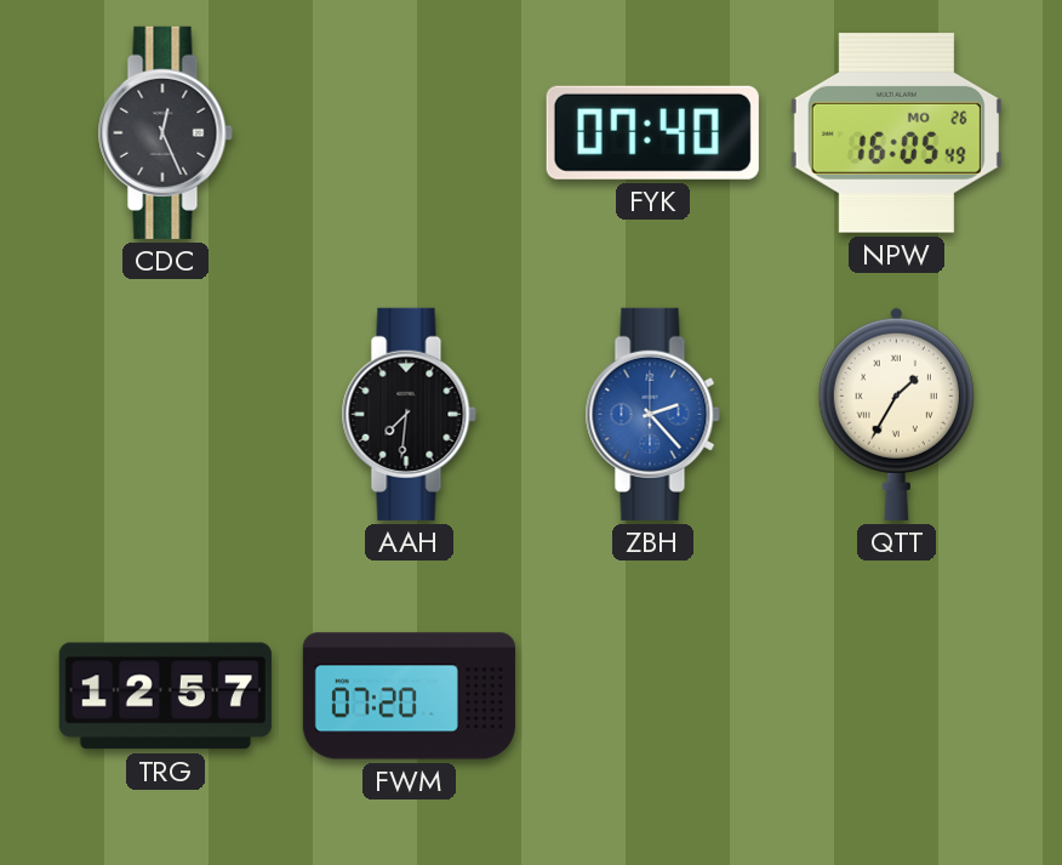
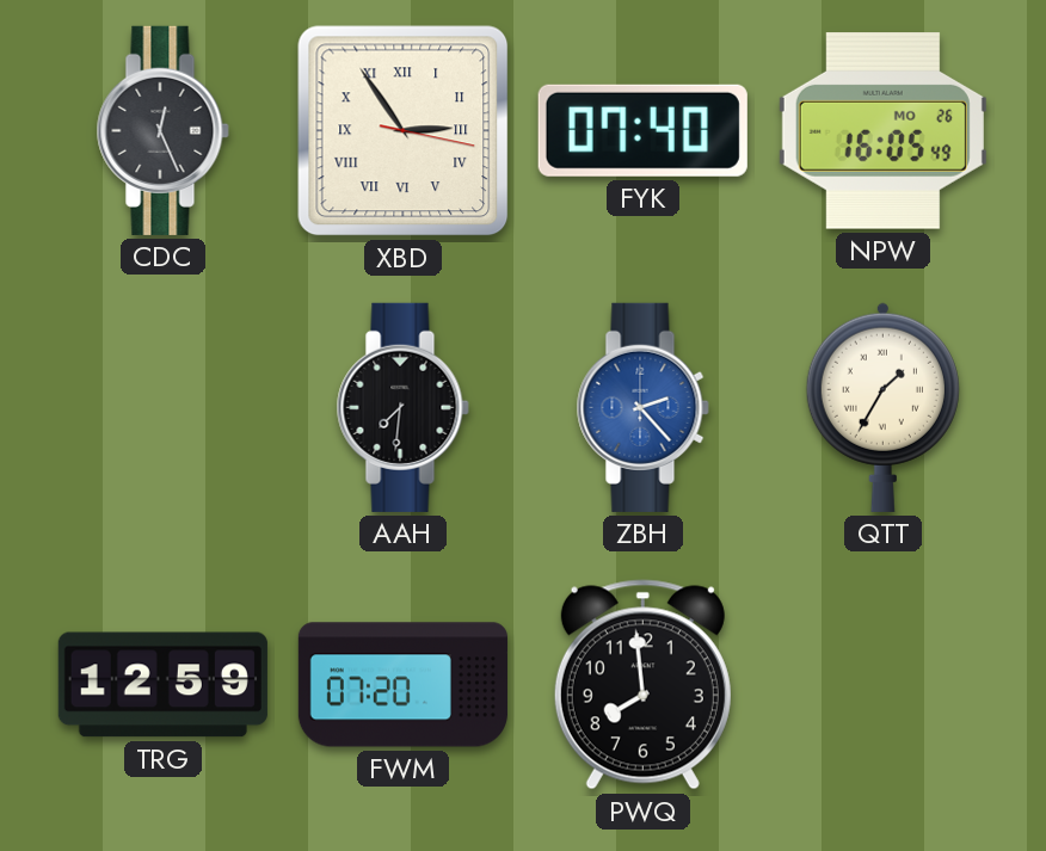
XBD: none -> 2:54 (404, 131)
TRG: 12:57 -> 12:59 (162, 685)
PWQ: none -> 7:59 (642, 685)
